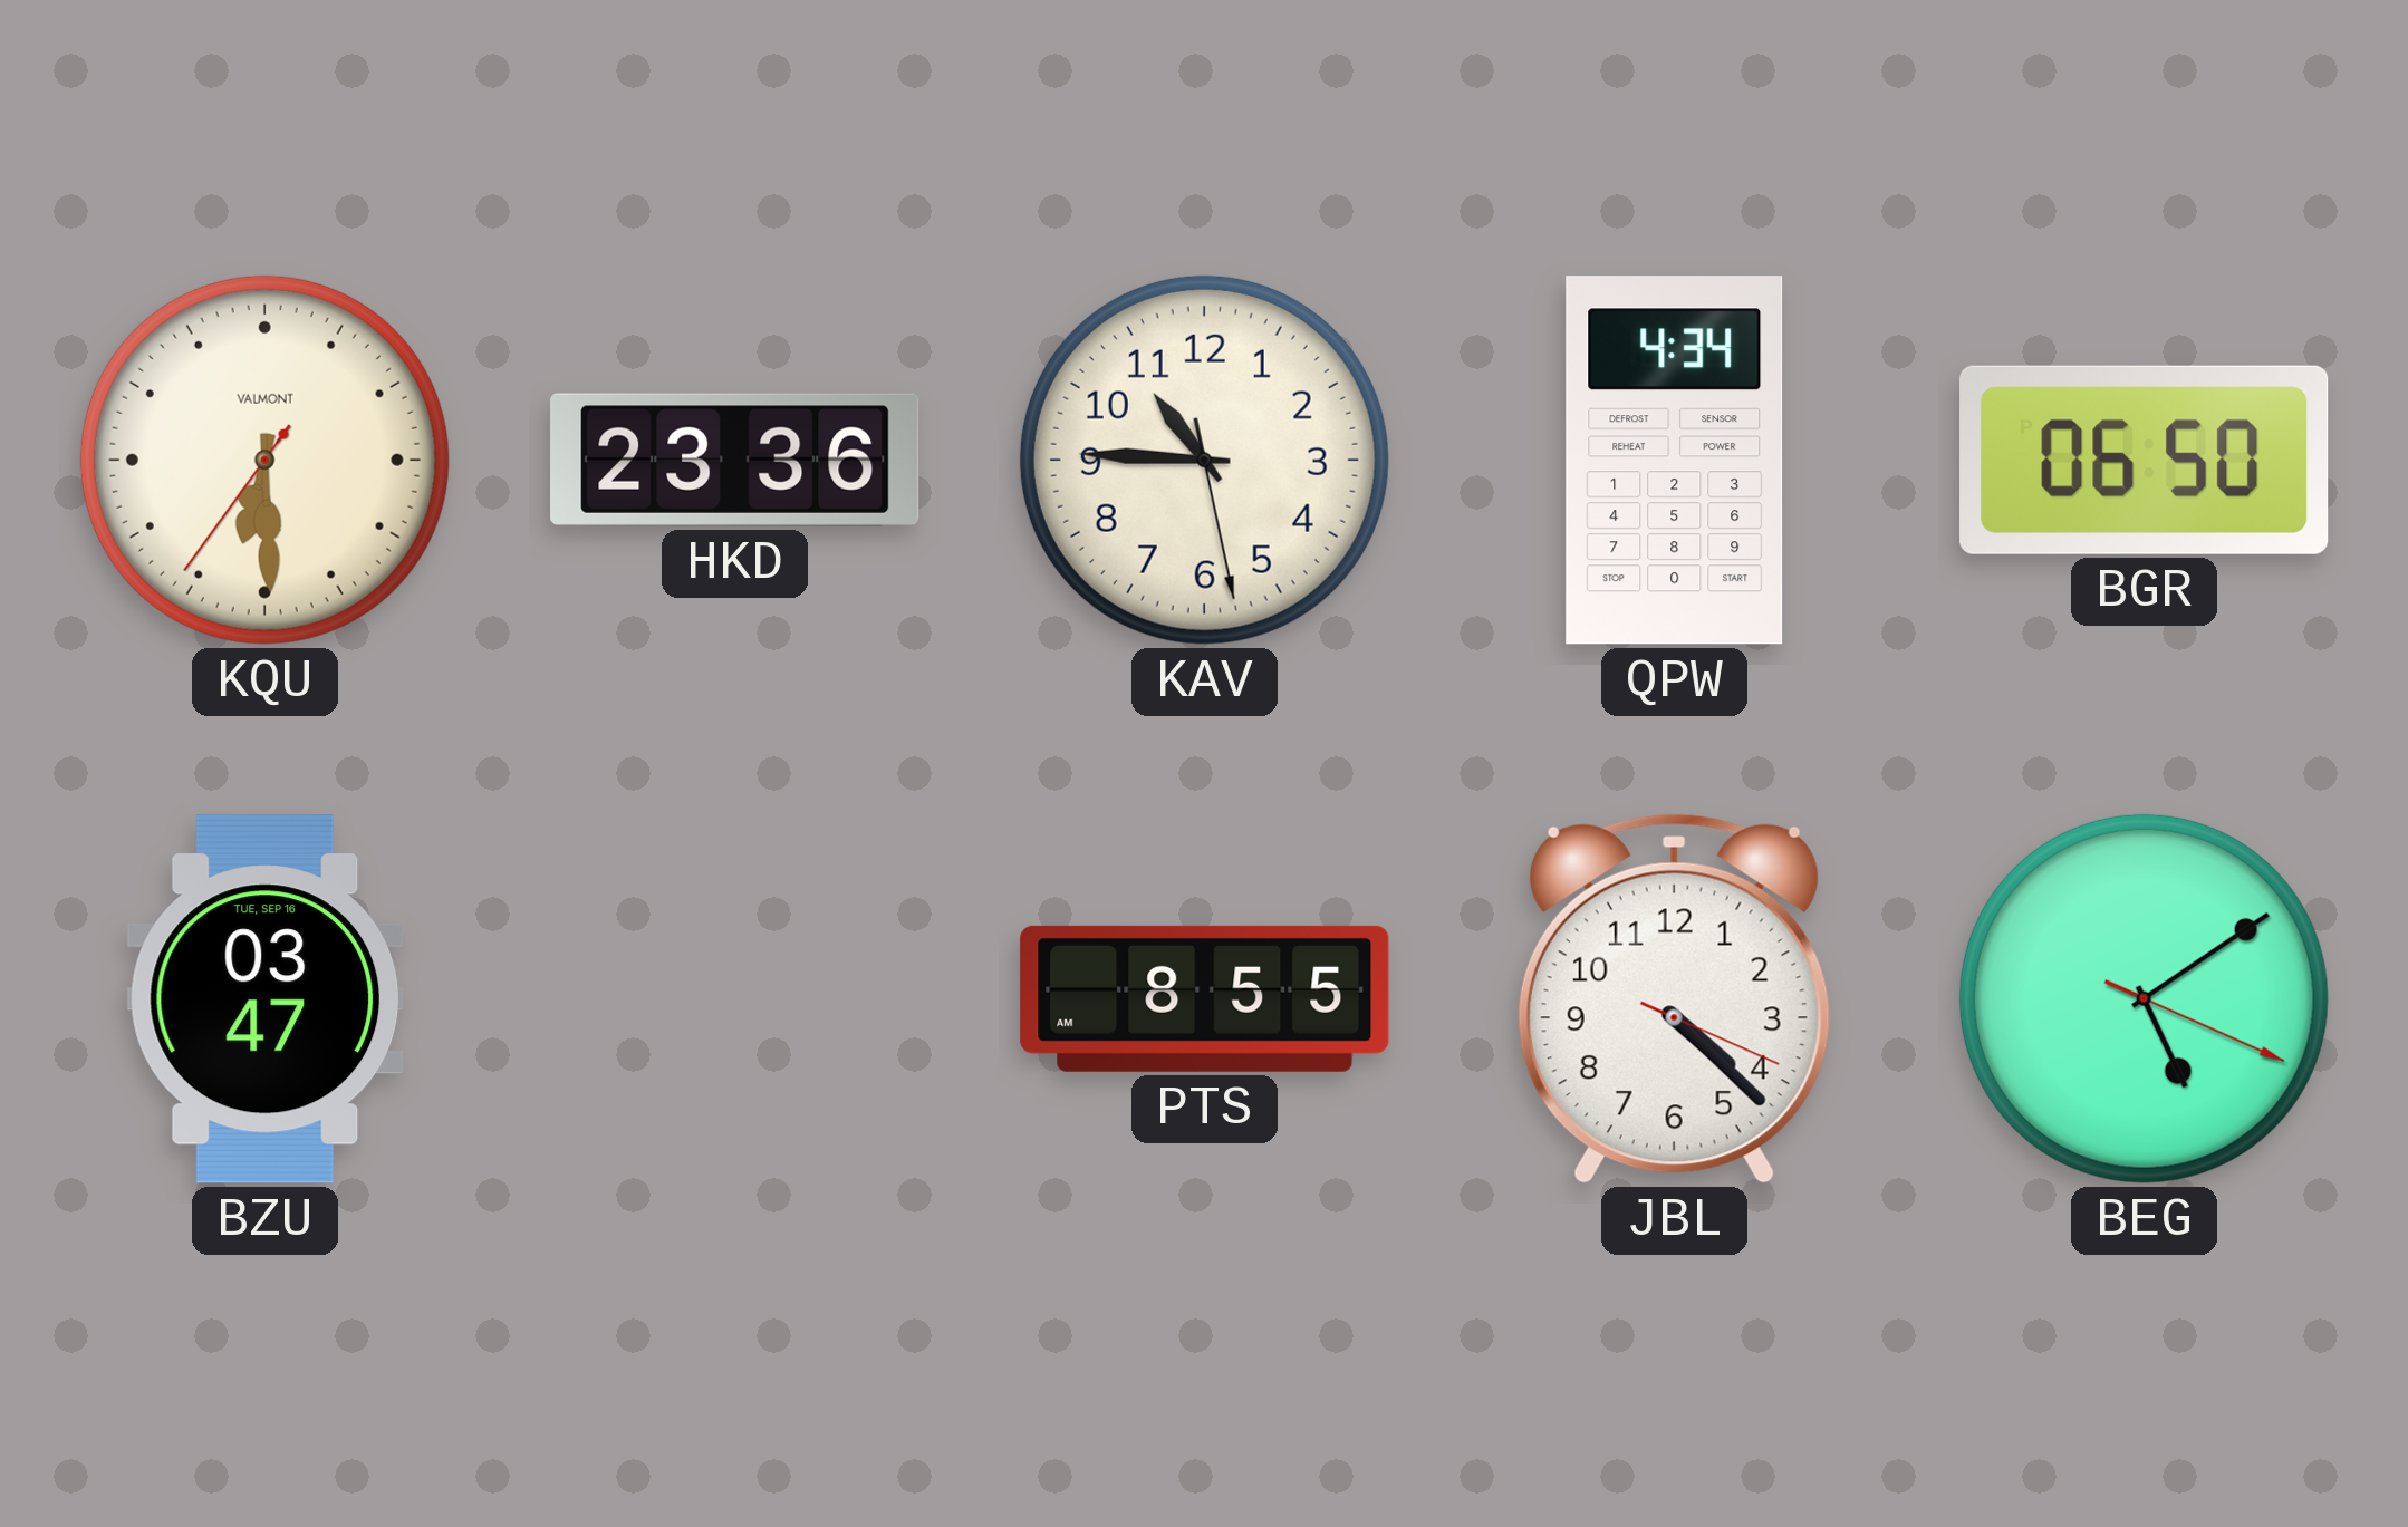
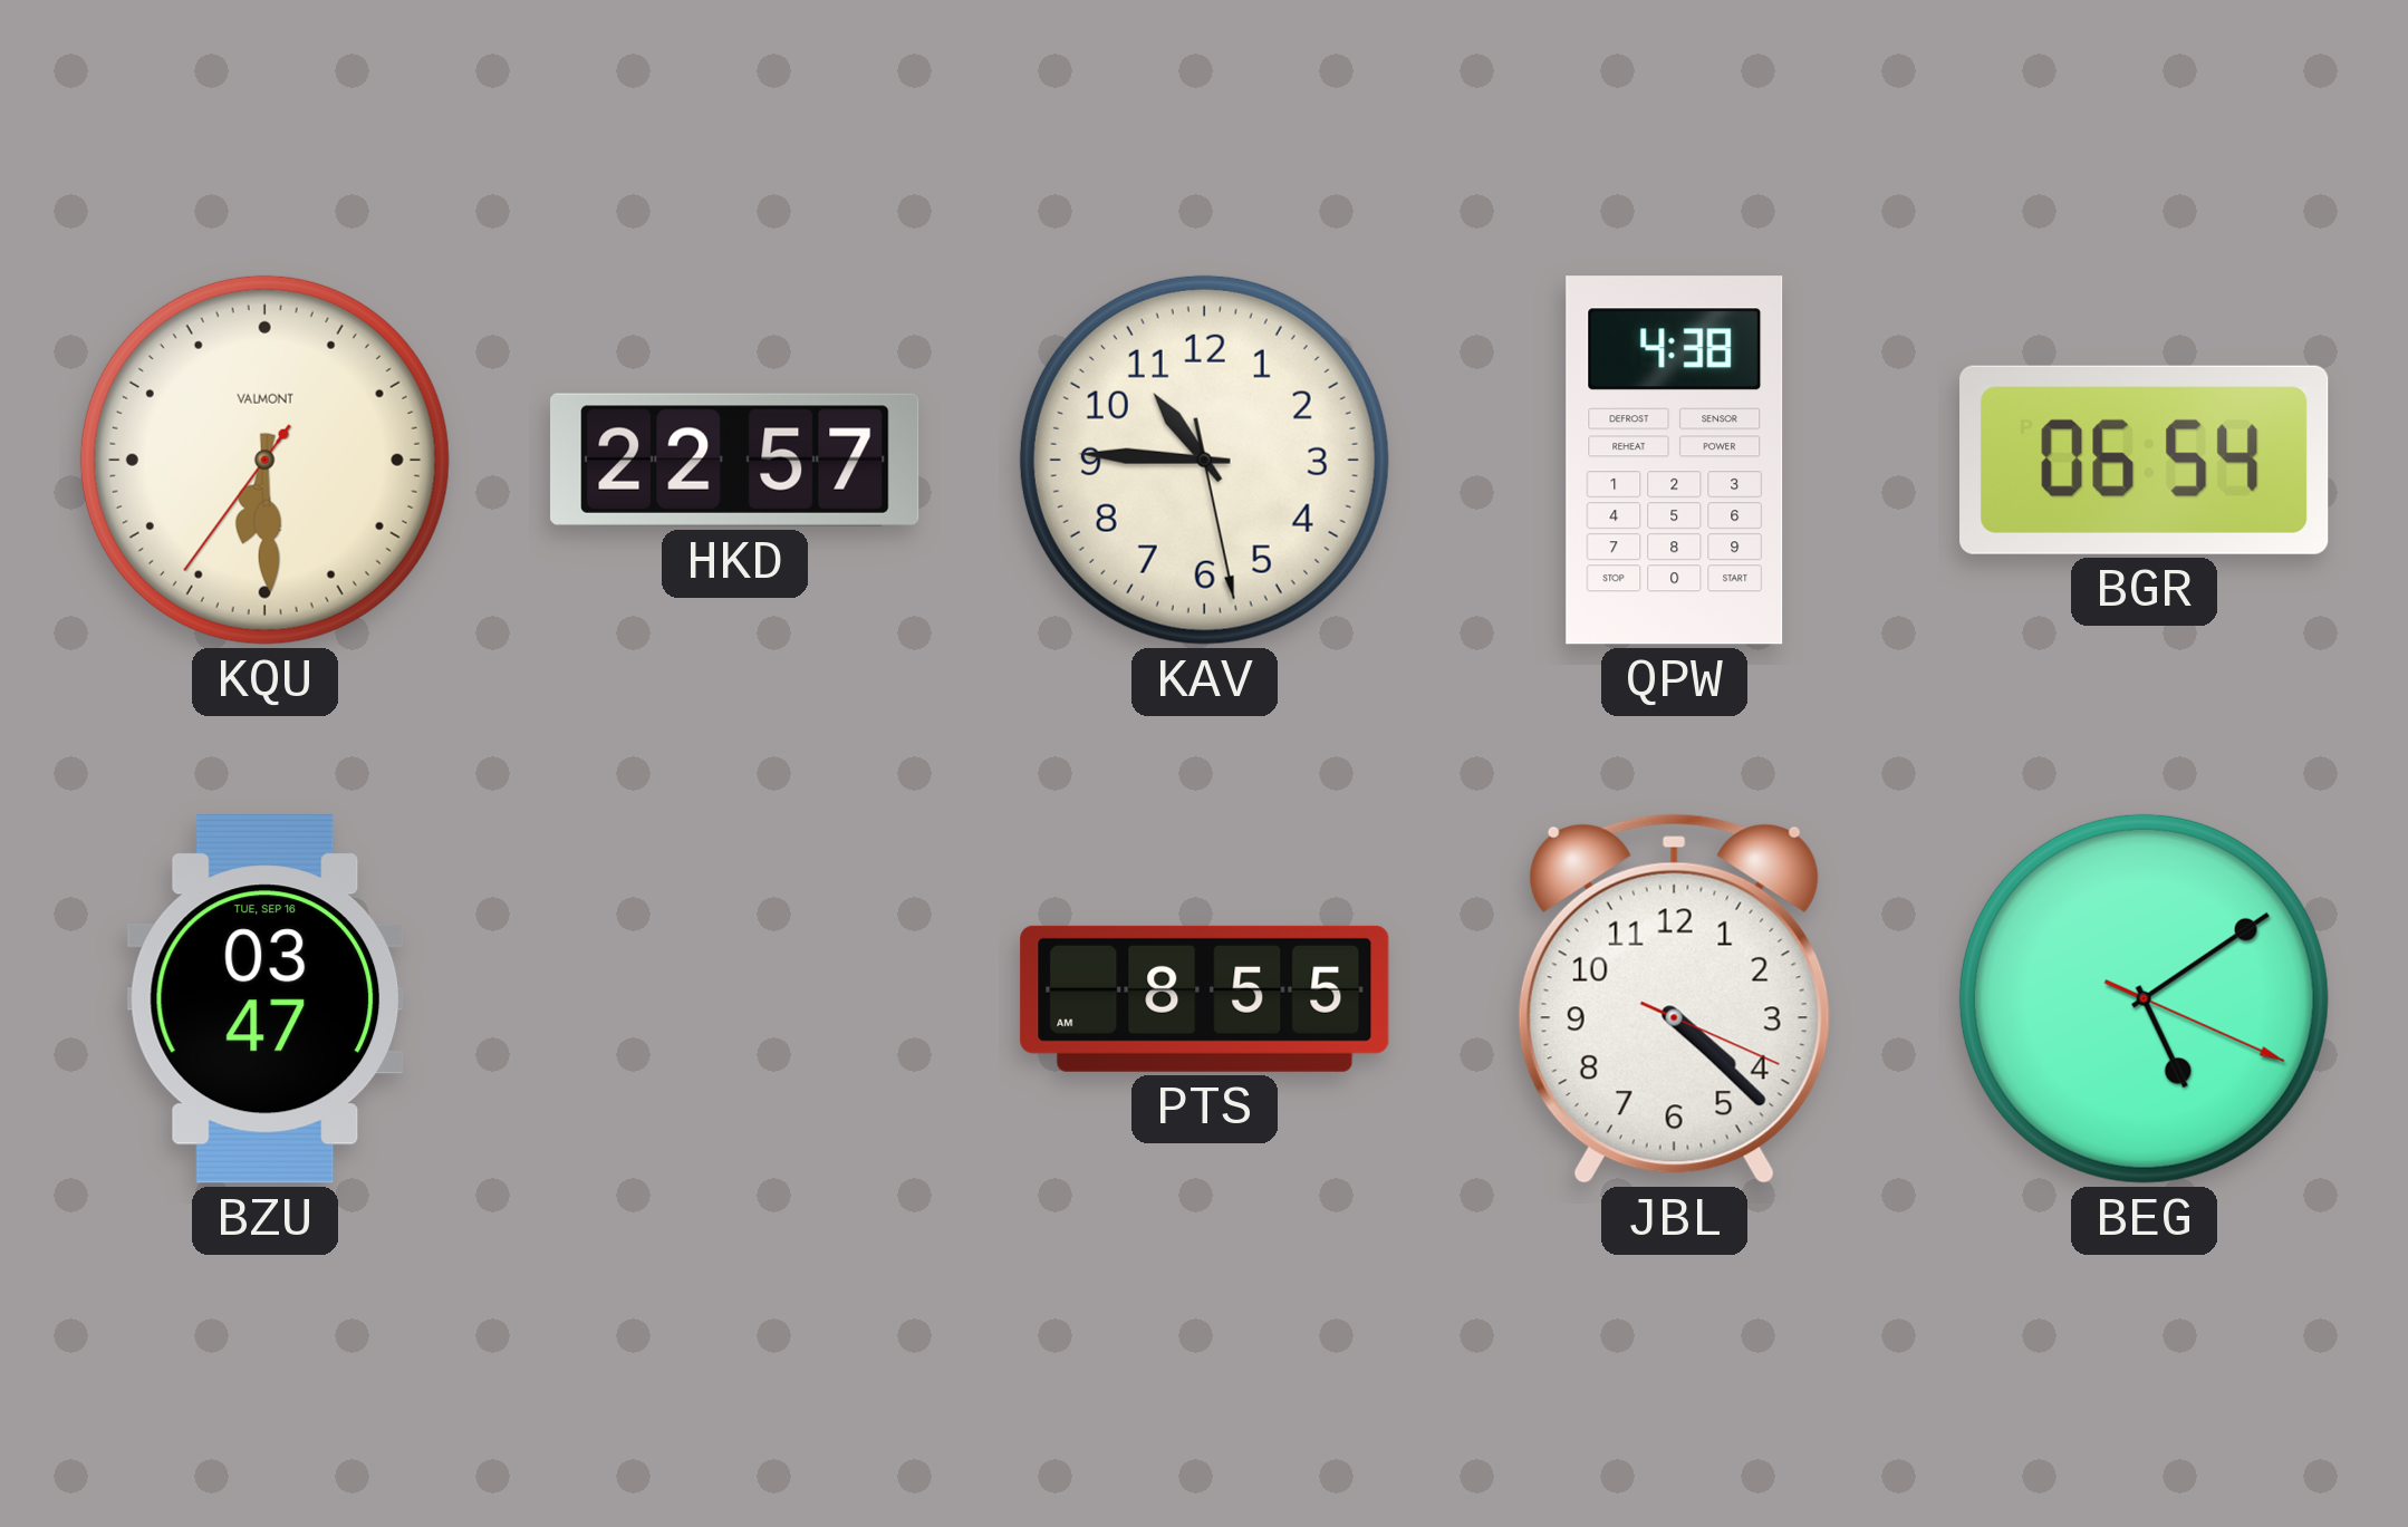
HKD: 23:36 -> 22:57 (735, 460)
QPW: 4:34 -> 4:38 (1675, 461)
BGR: 06:50 -> 06:54 (2145, 460)
